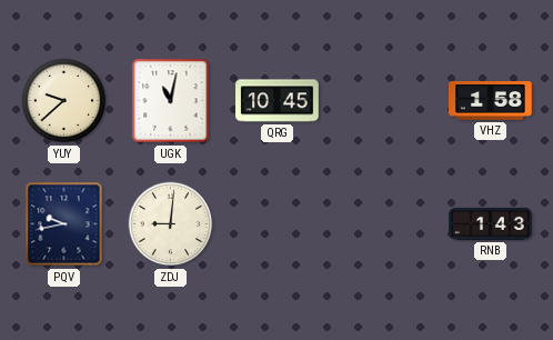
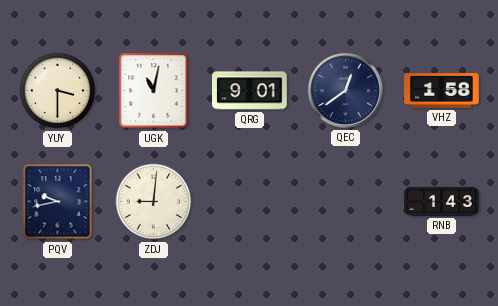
YUY: 9:38 -> 3:30 (58, 91)
QRG: 10:45 -> 9:01 (250, 91)
QEC: none -> 12:39 (345, 90)
